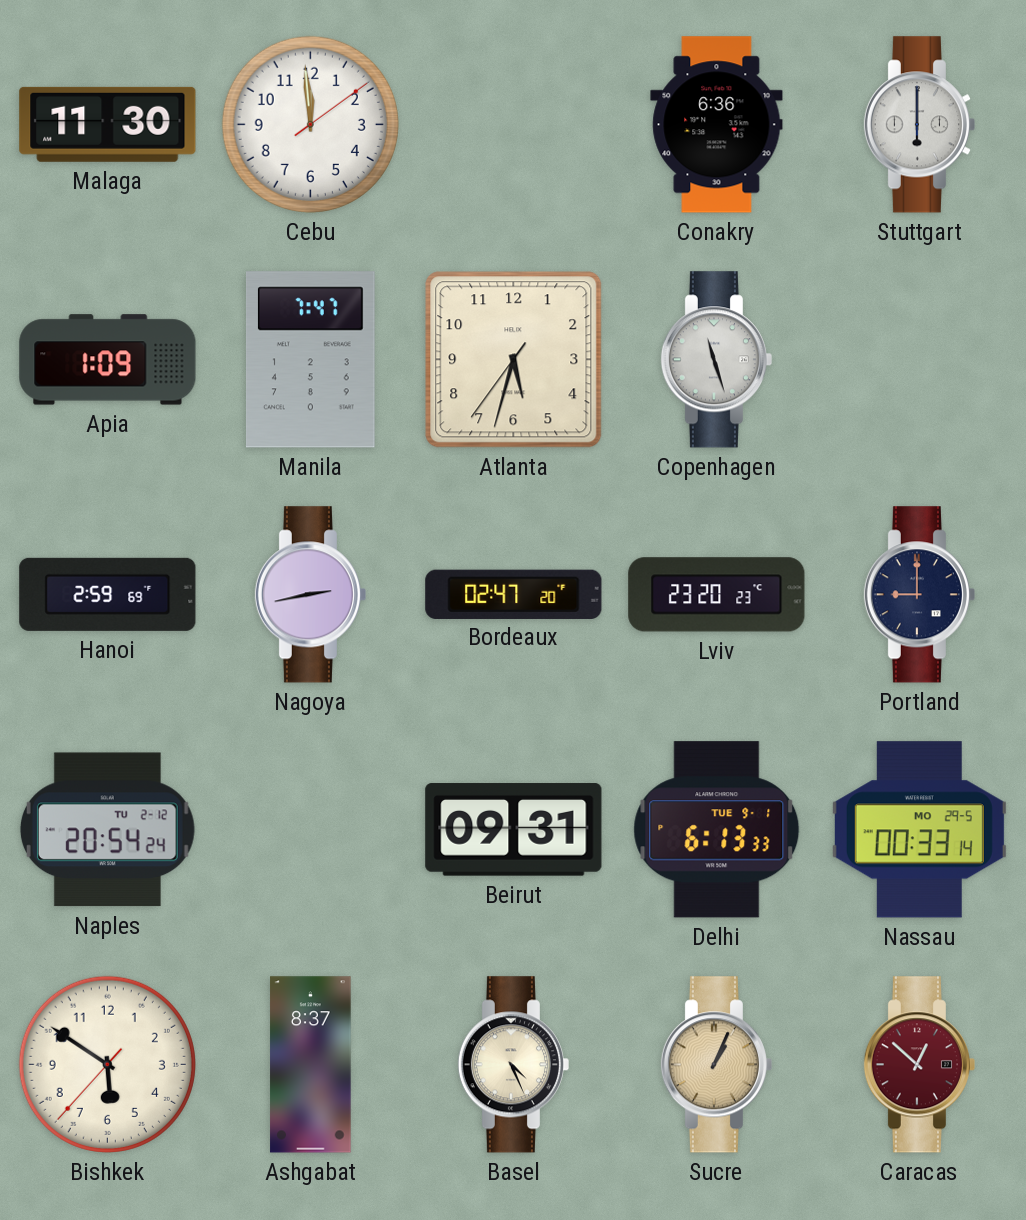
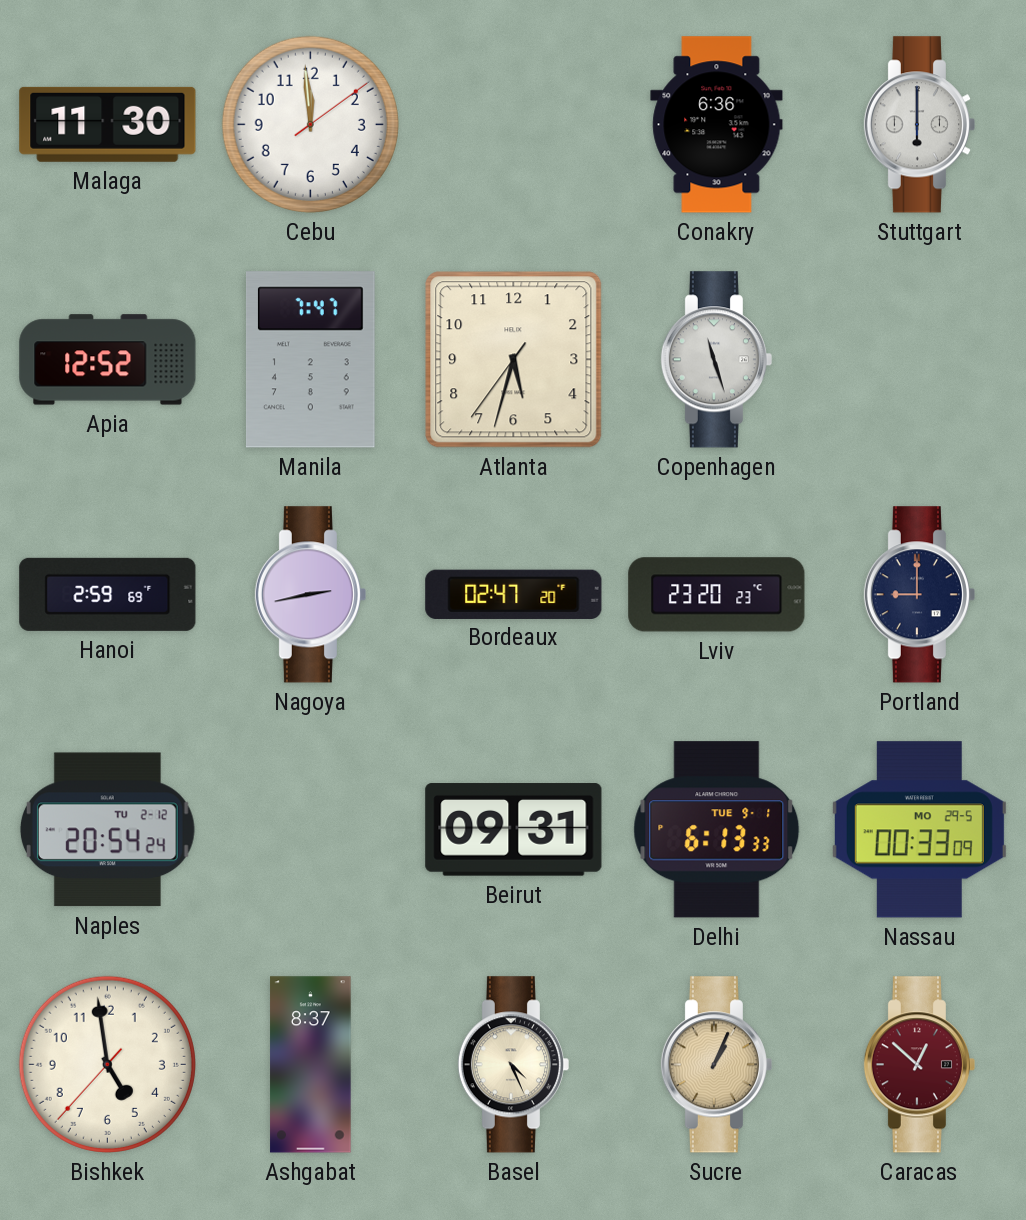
Apia: 1:09 -> 12:52 (108, 360)
Nassau: 00:33:14 -> 00:33:09 (919, 830)
Bishkek: 5:50 -> 4:58 (107, 1064)
